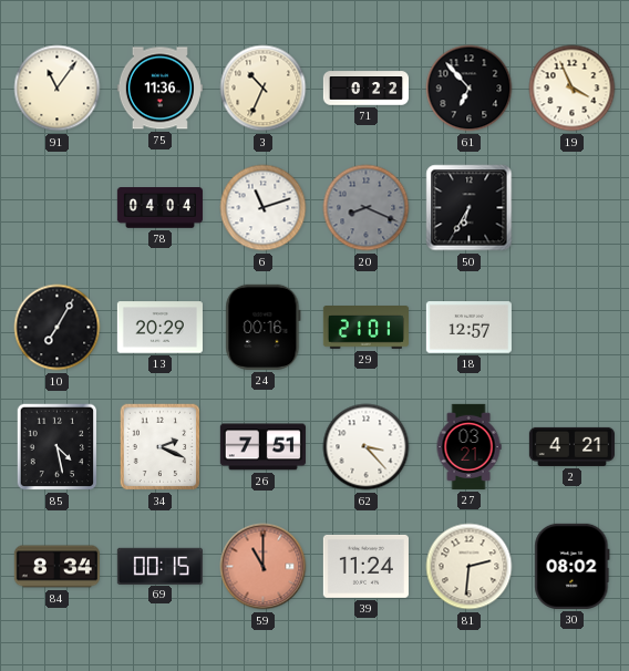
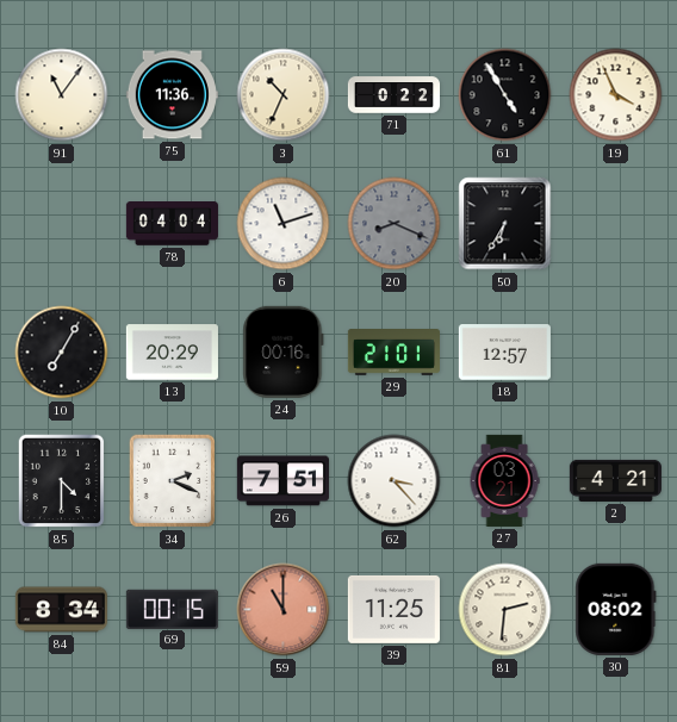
61: 6:53 -> 4:55 (505, 95)
85: 4:28 -> 4:30 (62, 481)
39: 11:24 -> 11:25 (393, 609)
